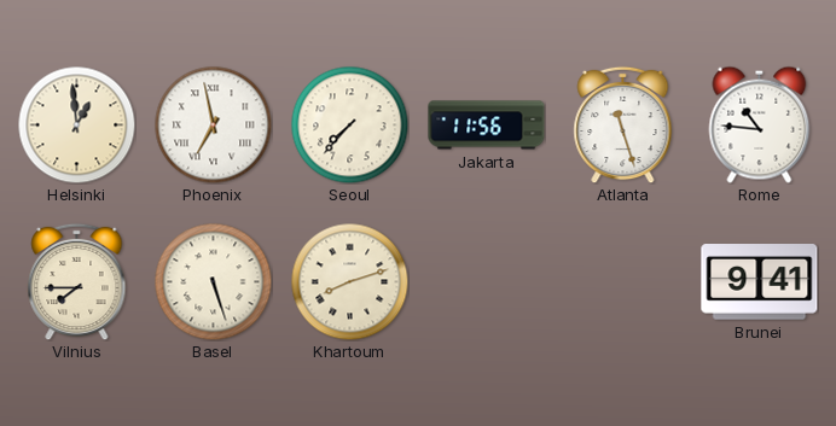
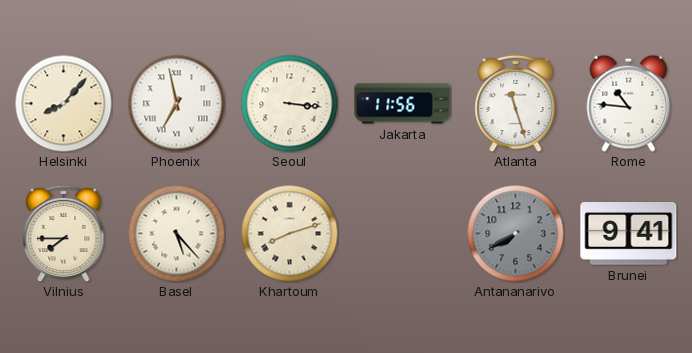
Helsinki: 12:59 -> 8:07 (63, 103)
Seoul: 7:37 -> 3:16 (289, 103)
Basel: 5:27 -> 5:23 (176, 233)
Antananarivo: none -> 7:40 (515, 233)
